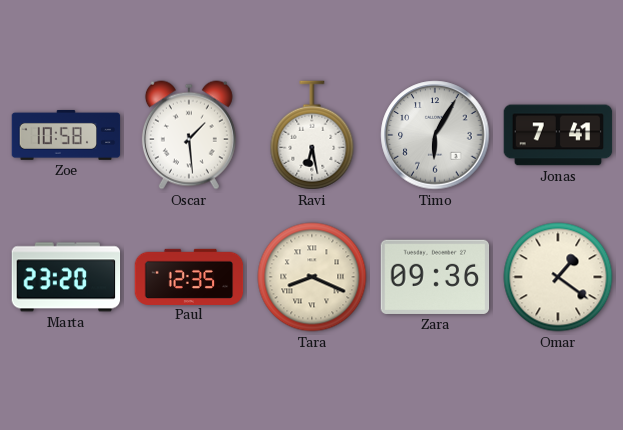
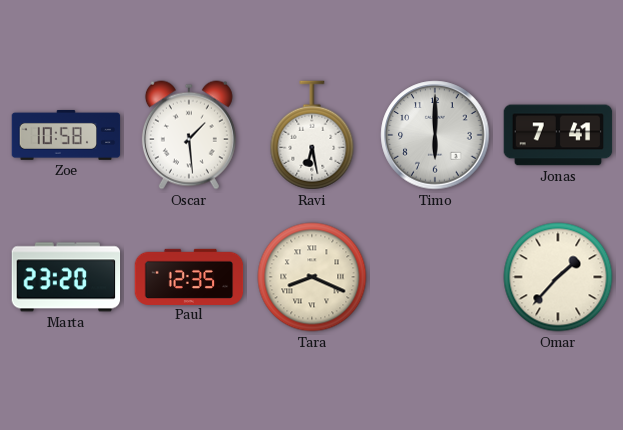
Timo: 6:05 -> 6:00 (435, 135)
Zara: 09:36 -> none (435, 277)
Omar: 1:21 -> 1:37 (558, 277)
